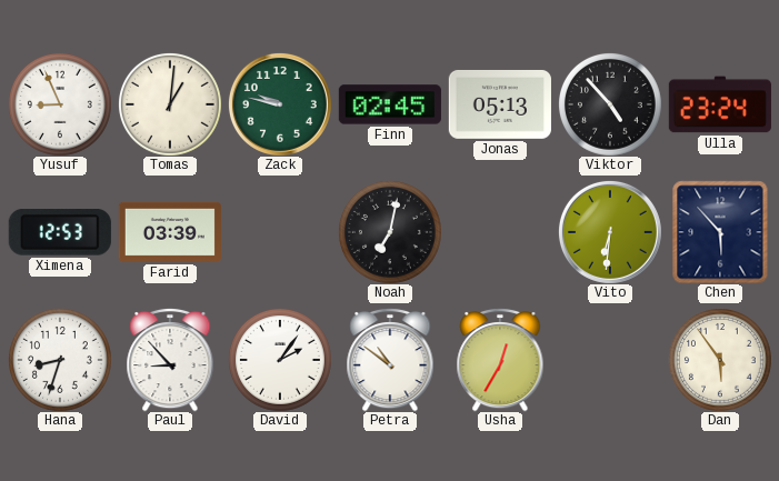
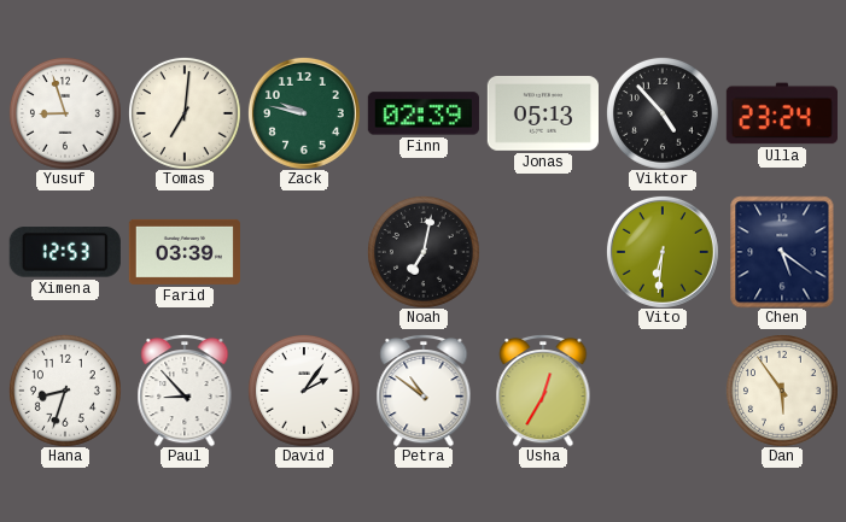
Yusuf: 8:56 -> 8:57 (65, 113)
Tomas: 1:01 -> 7:01 (185, 113)
Finn: 02:45 -> 02:39 (424, 113)
Chen: 5:53 -> 5:21 (782, 252)
